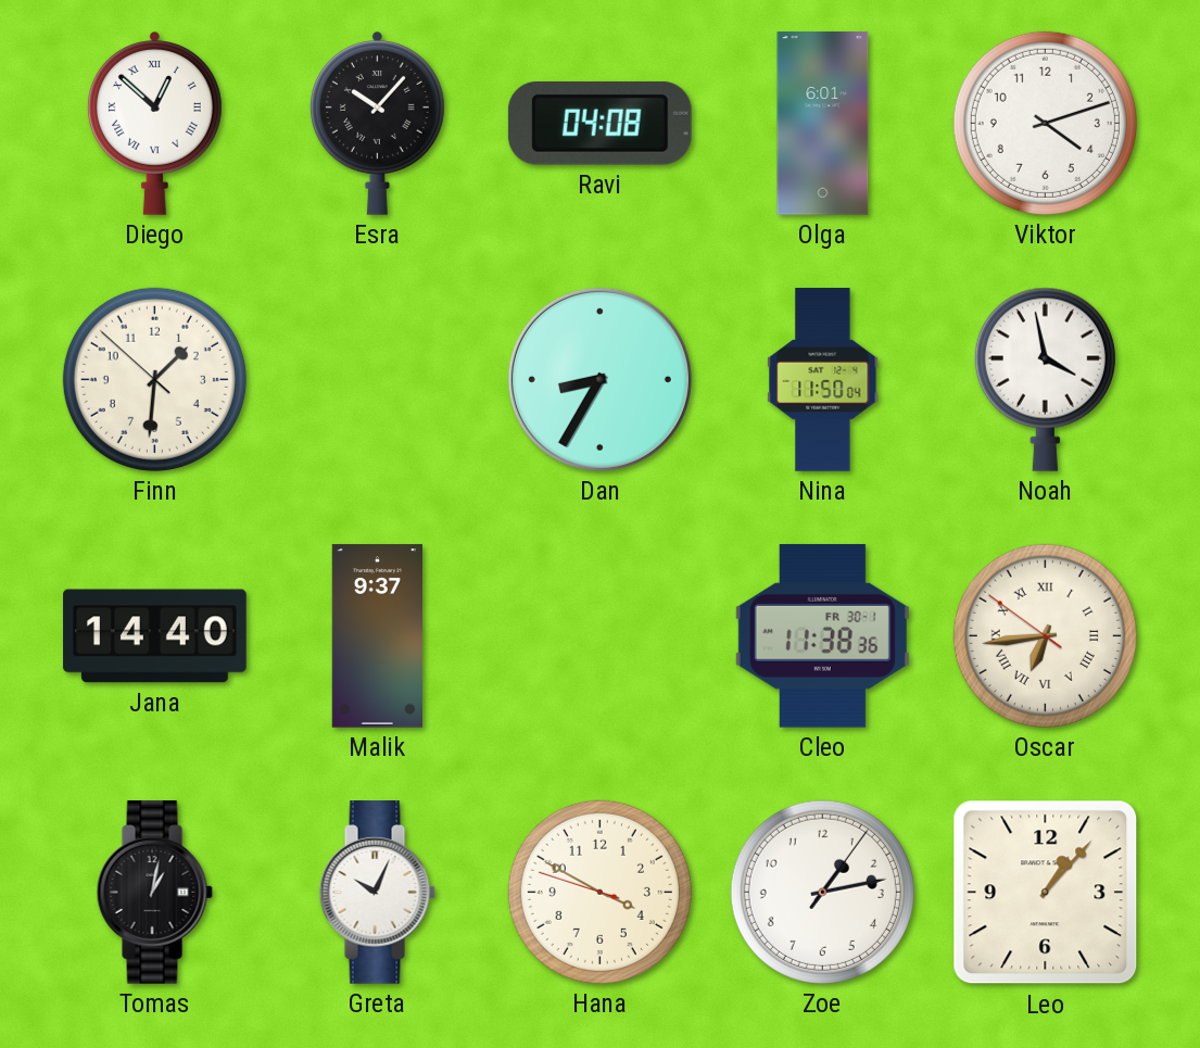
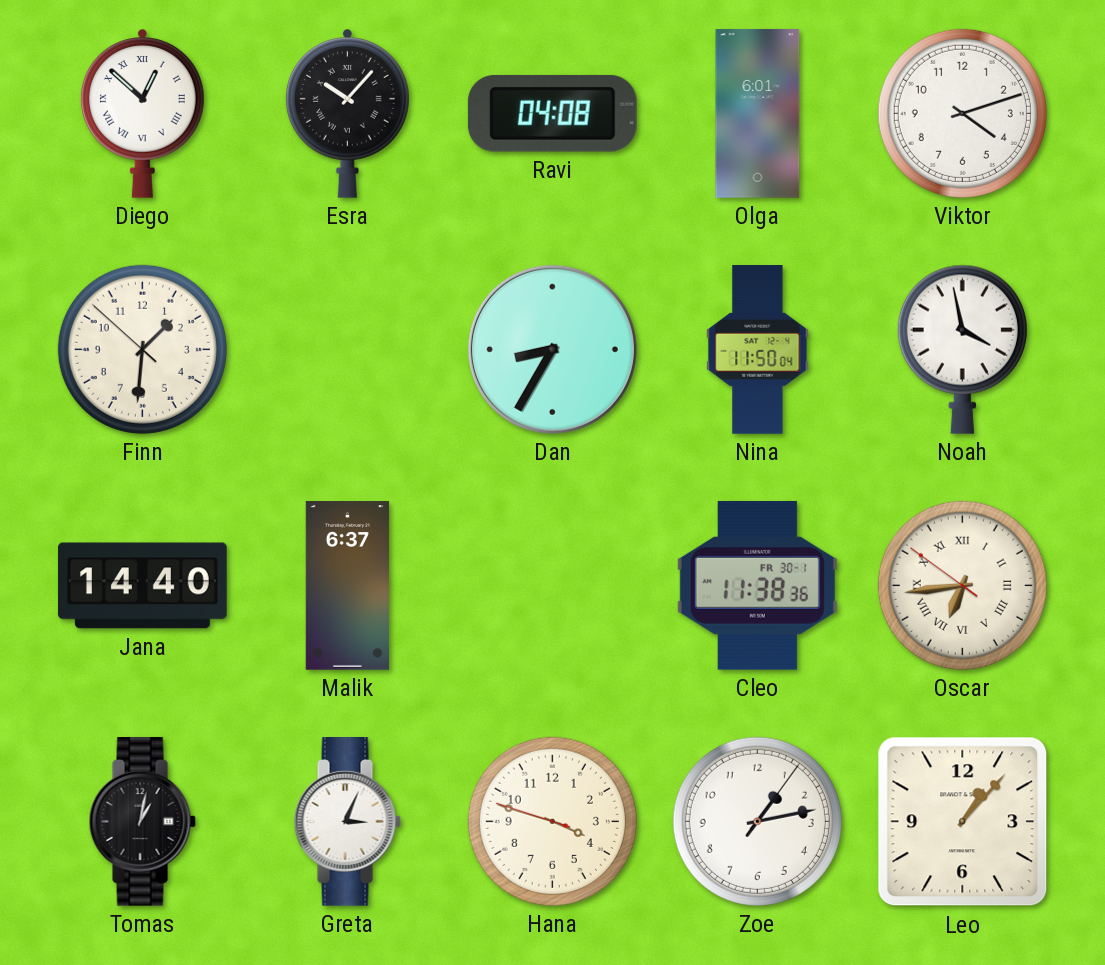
Malik: 9:37 -> 6:37 (347, 586)
Greta: 10:04 -> 3:04 (347, 822)
Hana: 3:49 -> 3:47 (552, 821)
